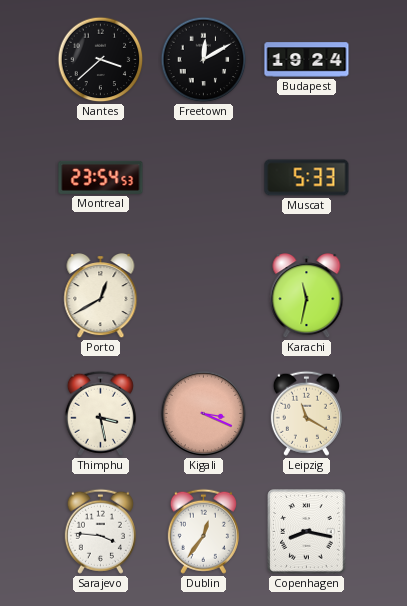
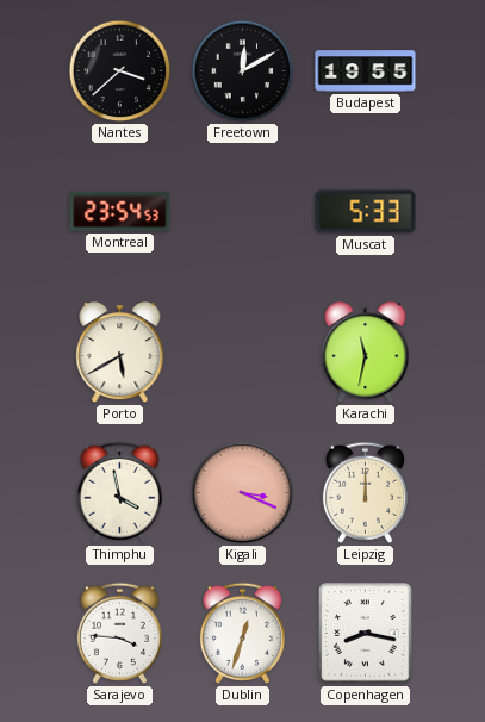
Budapest: 19:24 -> 19:55 (366, 71)
Porto: 12:40 -> 5:40 (120, 354)
Thimphu: 3:28 -> 3:58 (119, 492)
Leipzig: 11:20 -> 12:00 (365, 492)
Dublin: 12:36 -> 12:33 (242, 633)
